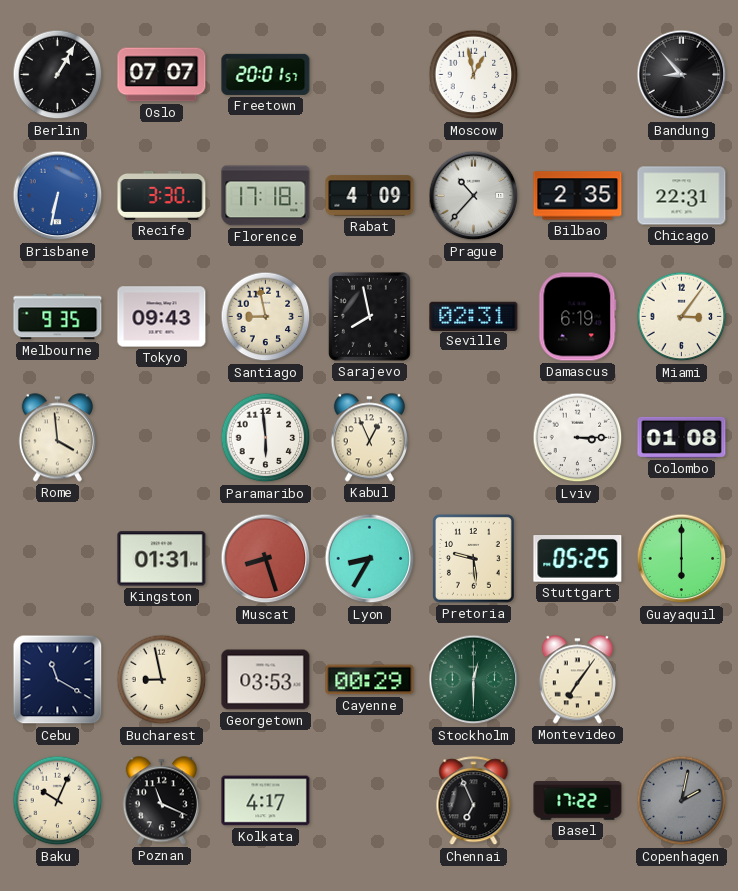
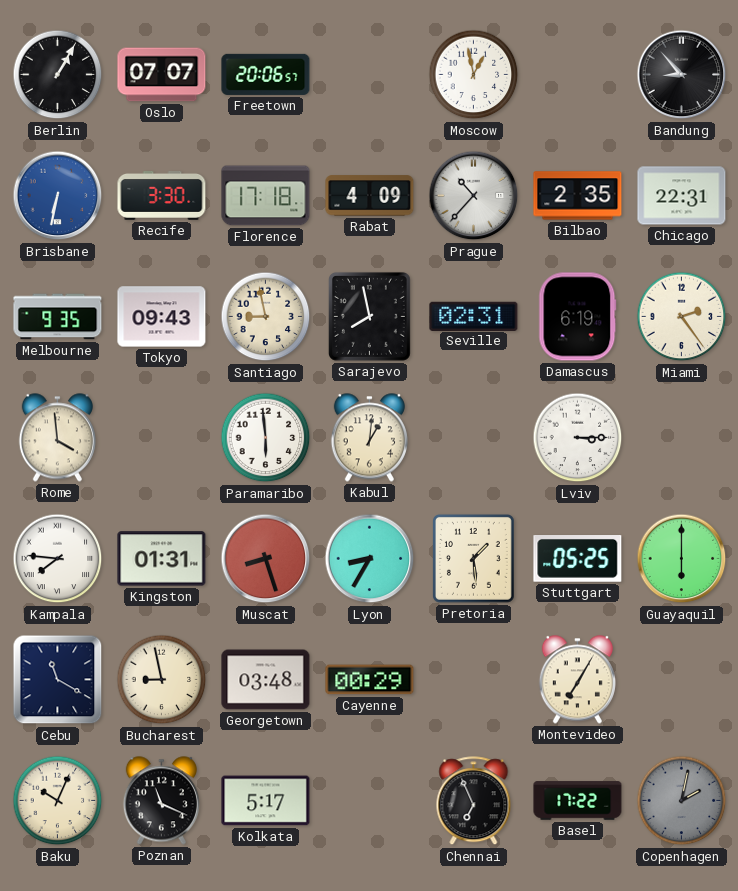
Freetown: 20:01 -> 20:06 (266, 74)
Miami: 3:06 -> 2:24 (682, 317)
Kabul: 12:56 -> 1:01 (369, 438)
Colombo: 01:08 -> none (682, 437)
Kampala: none -> 7:46 (58, 559)
Pretoria: 9:29 -> 1:29 (473, 558)
Georgetown: 03:53 -> 03:48 (266, 680)
Stockholm: 12:30 -> none (474, 680)
Montevideo: 7:06 -> 7:05 (577, 680)
Kolkata: 4:17 -> 5:17 (266, 801)
